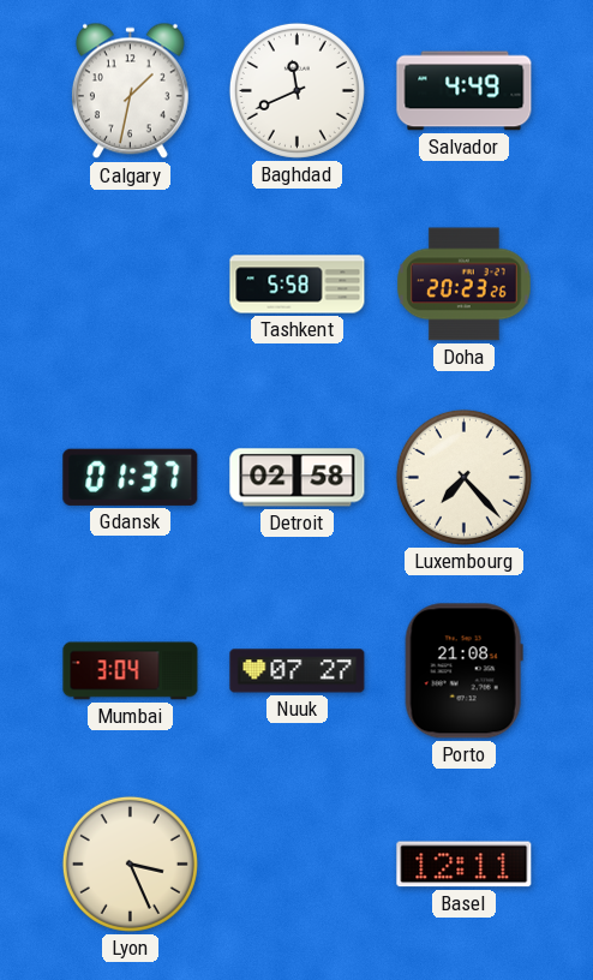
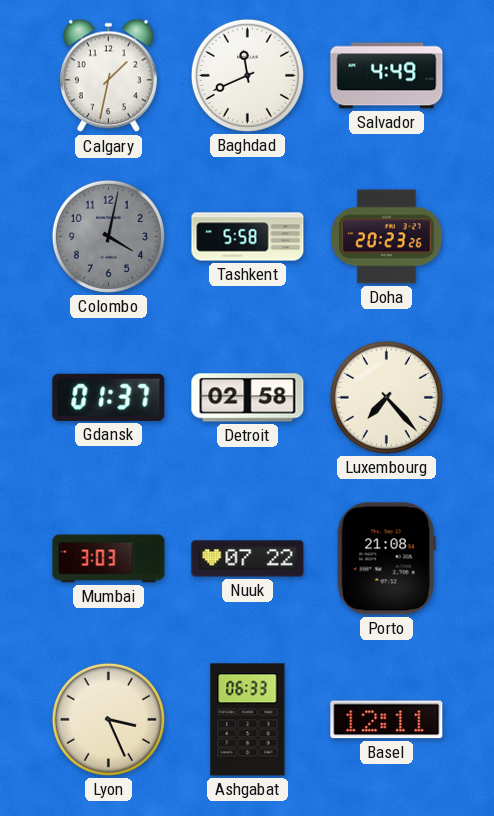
Colombo: none -> 4:02 (108, 236)
Mumbai: 3:04 -> 3:03 (109, 559)
Nuuk: 07:27 -> 07:22 (248, 559)
Ashgabat: none -> 06:33 (248, 720)
